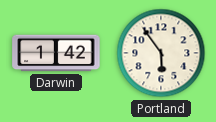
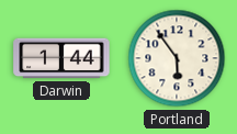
Darwin: 1:42 -> 1:44 (61, 58)
